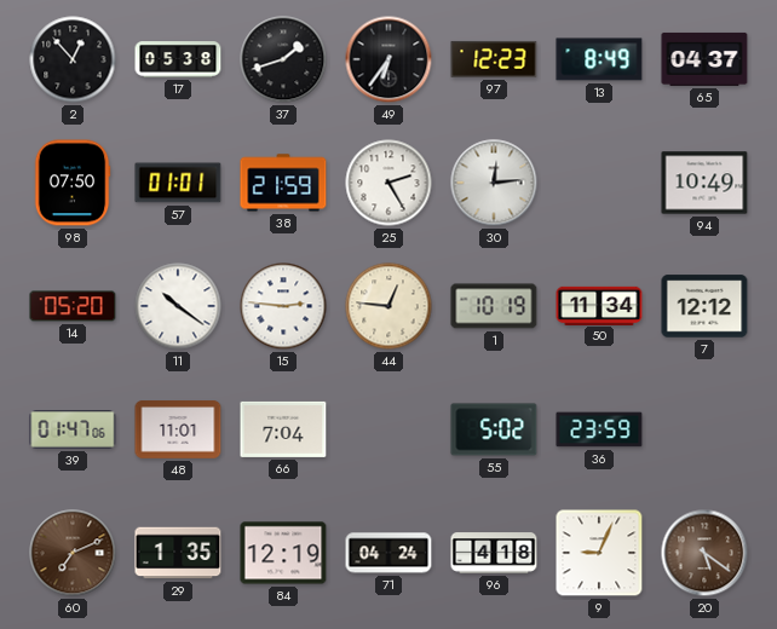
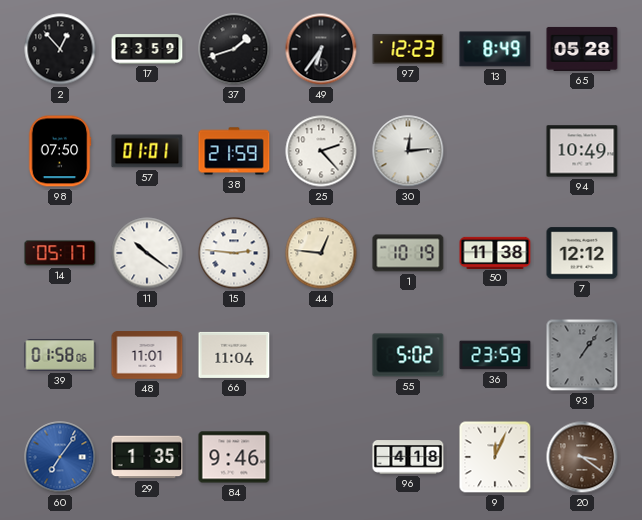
17: 05:38 -> 23:59 (147, 49)
65: 04:37 -> 05:28 (582, 49)
25: 2:25 -> 2:23 (321, 151)
14: 05:20 -> 05:17 (60, 253)
50: 11:34 -> 11:38 (495, 252)
39: 01:47 -> 01:58 (60, 355)
66: 7:04 -> 11:04 (234, 355)
93: none -> 1:06 (582, 355)
60: 7:11 -> 7:06 (60, 457)
60 dial: brown -> blue (60, 457)
84: 12:19 -> 9:46 (234, 457)
71: 04:24 -> none (388, 553)
9: 9:04 -> 12:04 (495, 457)
20: 5:21 -> 3:21 (582, 457)
